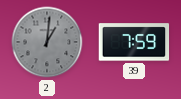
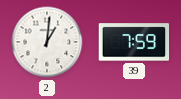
2 dial: grey -> white (47, 42)
